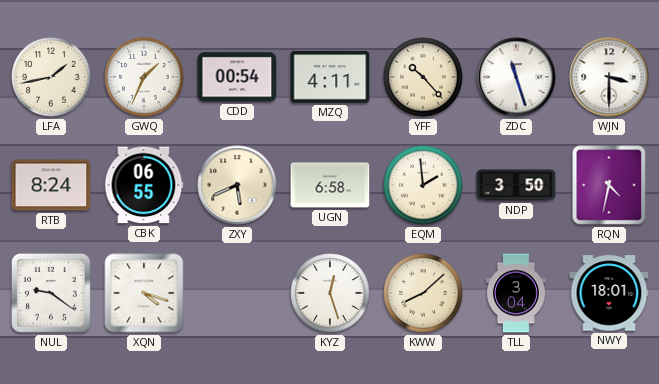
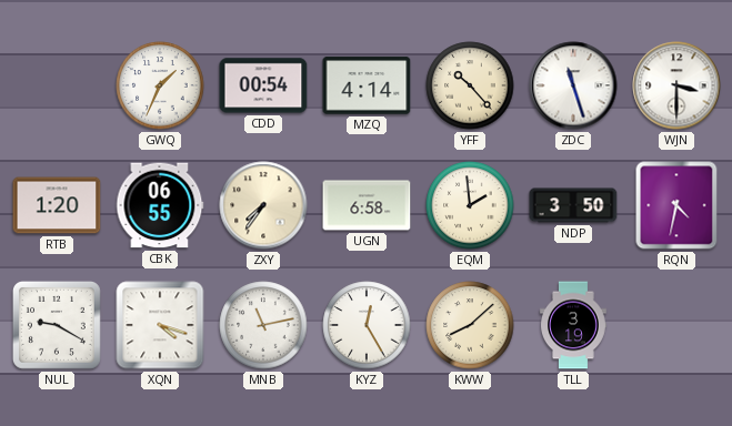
LFA: 1:43 -> none (51, 77)
MZQ: 4:11 -> 4:14 (367, 85)
RTB: 8:24 -> 1:20 (57, 205)
ZXY: 5:41 -> 7:36 (263, 205)
NUL: 9:21 -> 9:20 (57, 325)
MNB: none -> 11:13 (263, 325)
KYZ: 12:27 -> 12:25 (367, 325)
TLL: 3:04 -> 3:19 (574, 325)
NWY: 18:01 -> none (609, 293)
